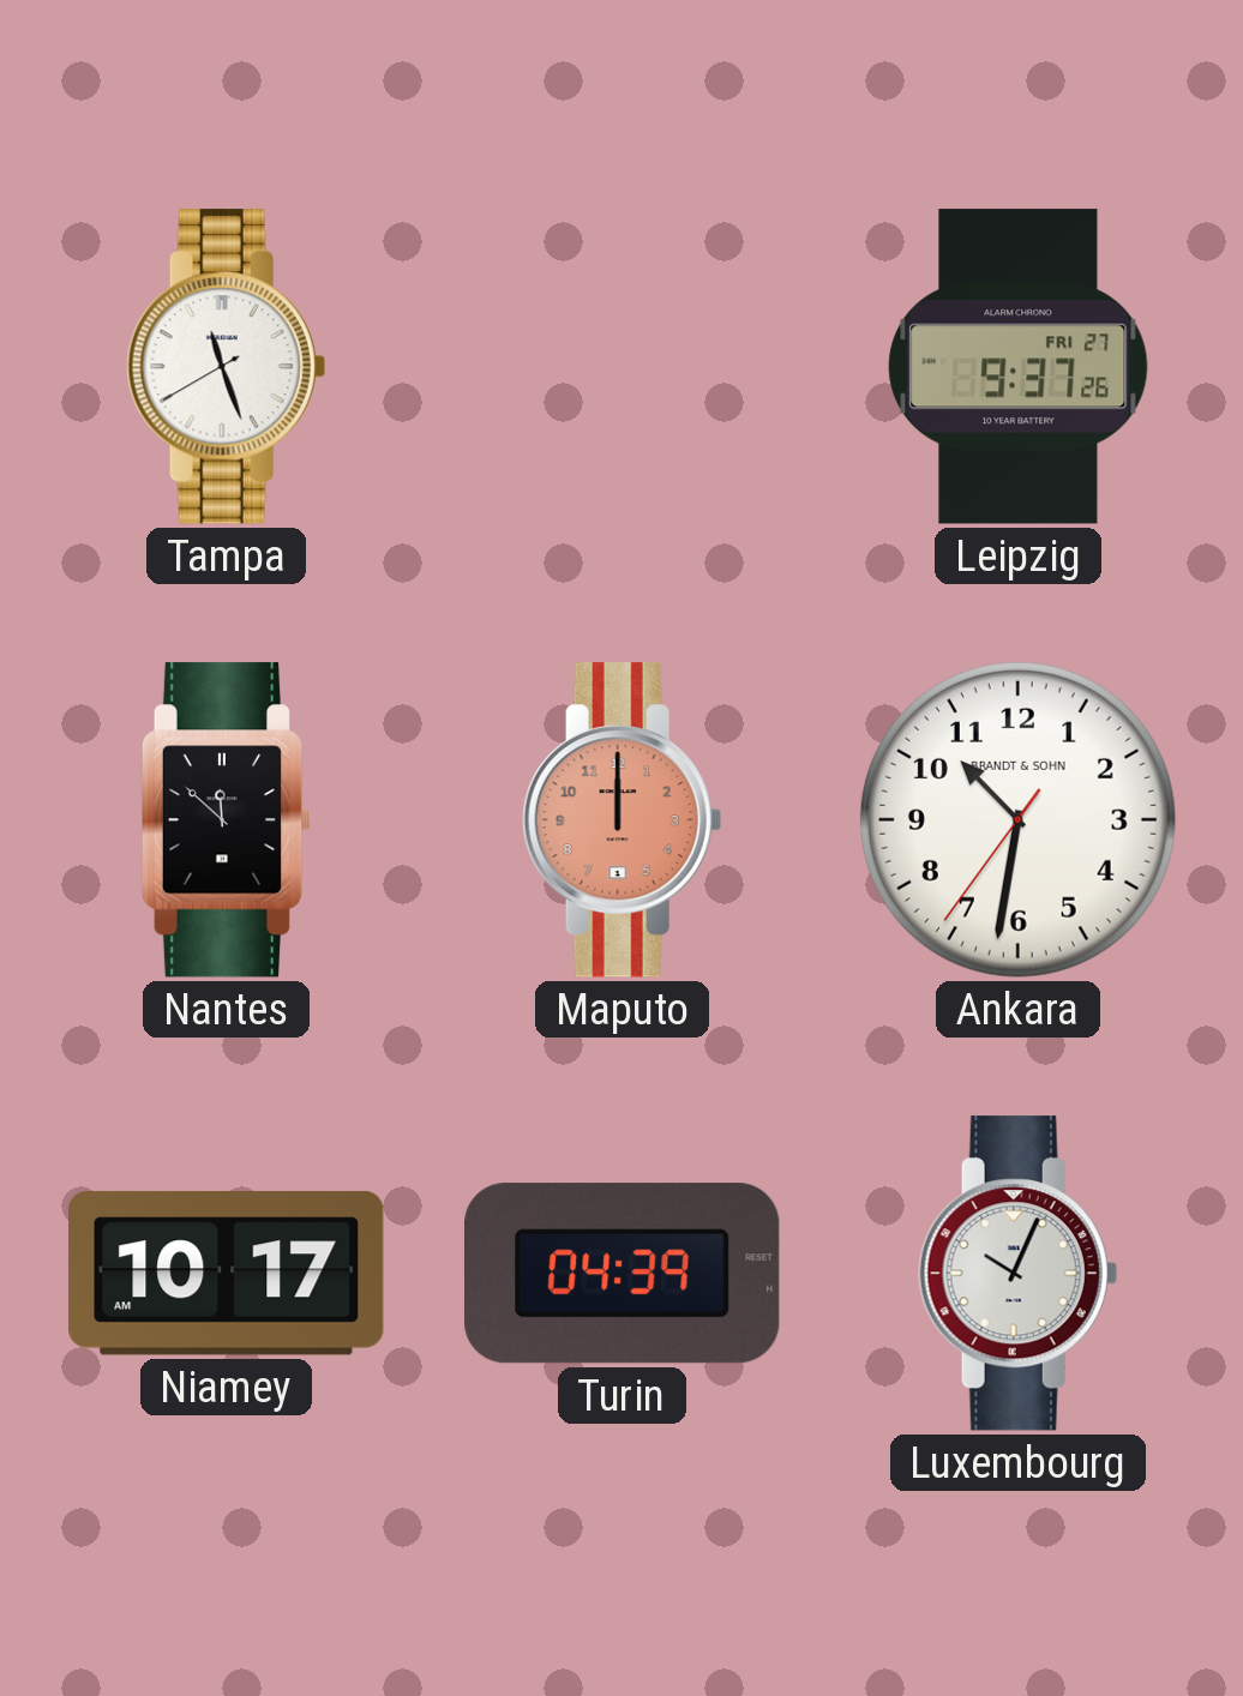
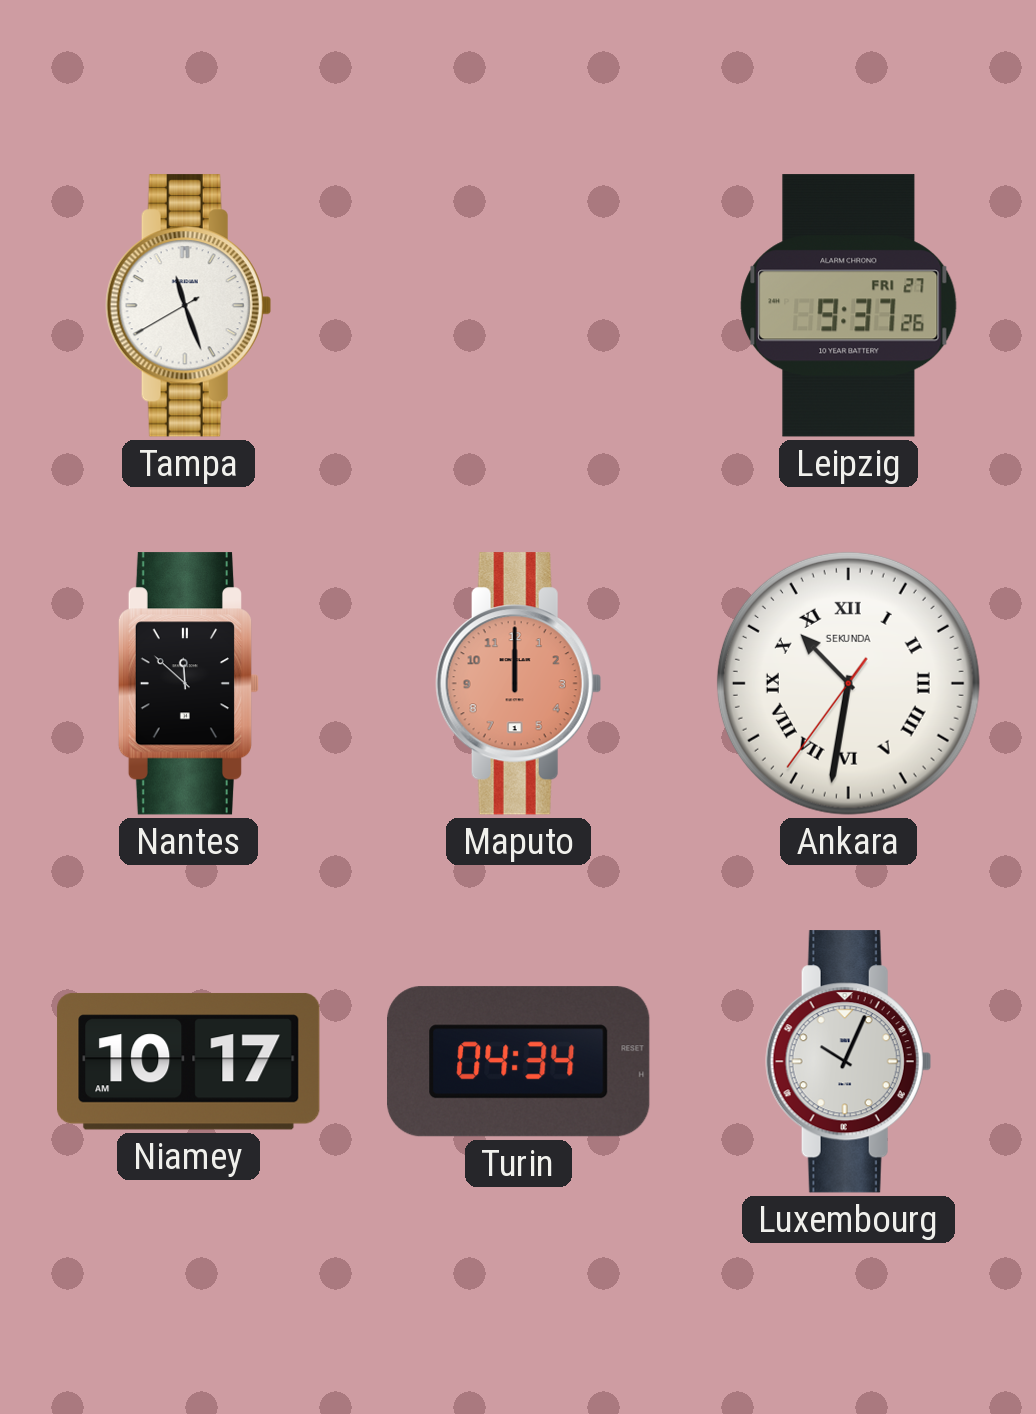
Ankara numerals: Arabic -> Roman (848, 683)
Ankara brand: BRANDT & SOHN -> SEKUNDA (848, 683)
Turin: 04:39 -> 04:34 (519, 1062)
